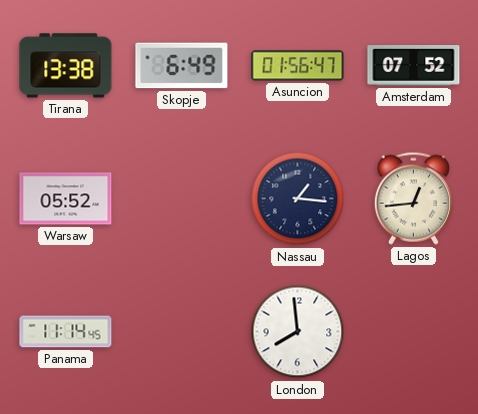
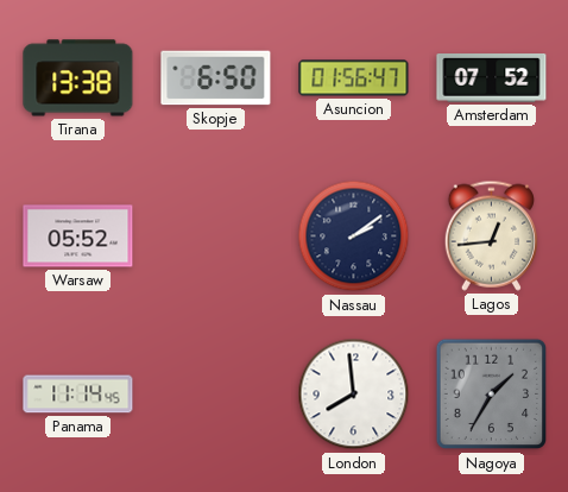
Skopje: 6:49 -> 6:50 (216, 78)
Nassau: 1:16 -> 2:09 (354, 236)
Nagoya: none -> 1:35 (492, 395)
